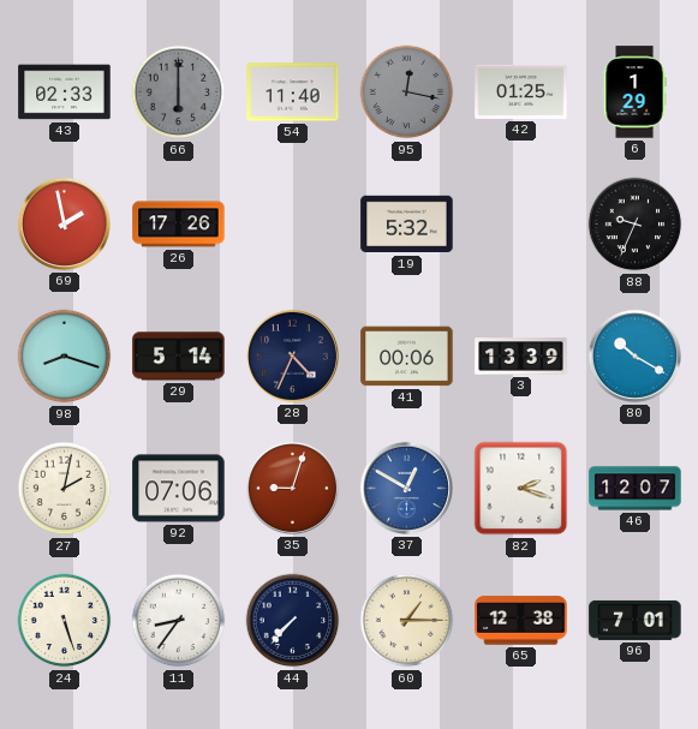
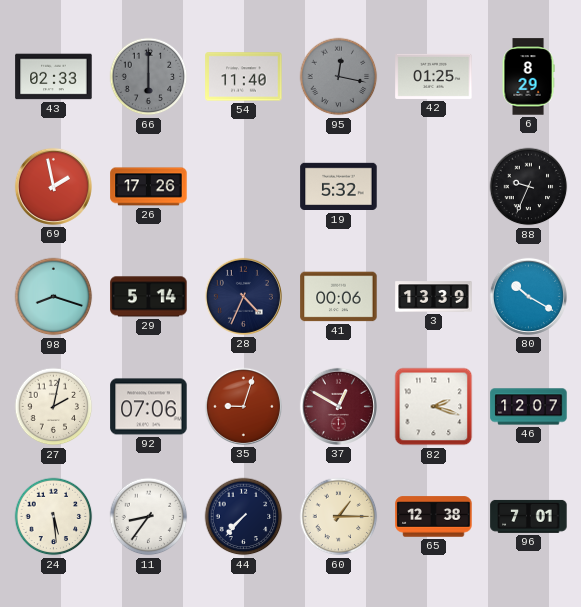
6: 1:29 -> 8:29 (528, 77)
37 dial: blue -> burgundy (338, 406)
24: 5:27 -> 5:29 (54, 517)
